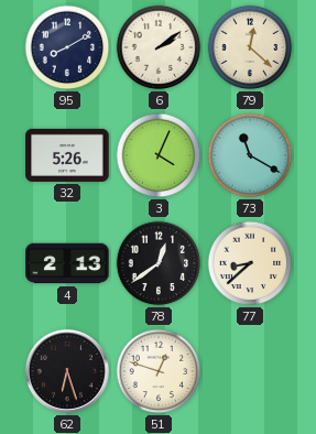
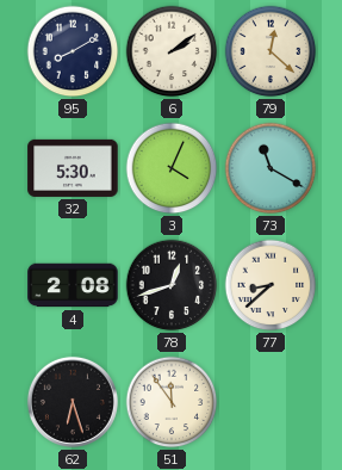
32: 5:26 -> 5:30 (73, 168)
4: 2:13 -> 2:08 (73, 285)
78: 12:39 -> 12:42 (172, 285)
51: 12:48 -> 11:54 (172, 402)
